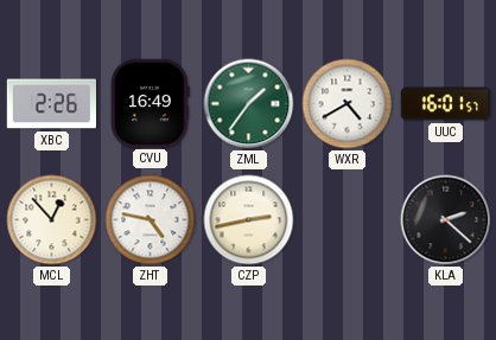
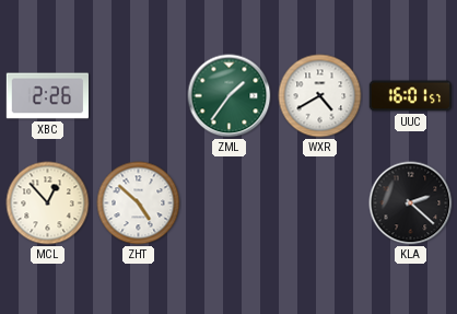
CVU: 16:49 -> none (151, 103)
ZHT: 4:47 -> 4:52 (139, 203)
CZP: 2:43 -> none (249, 220)
